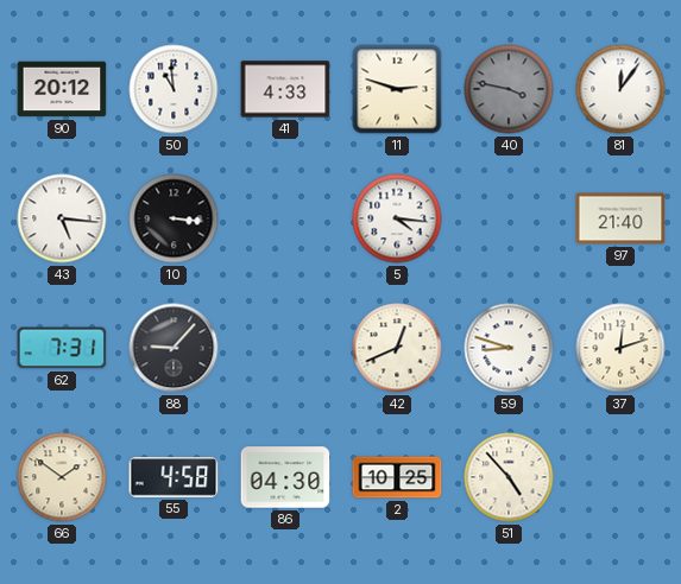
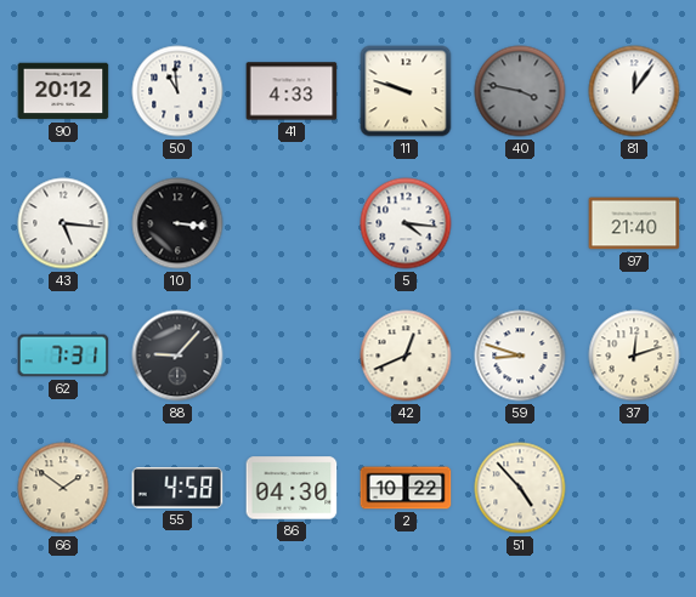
11: 2:48 -> 9:48 (406, 91)
2: 10:25 -> 10:22 (406, 488)
